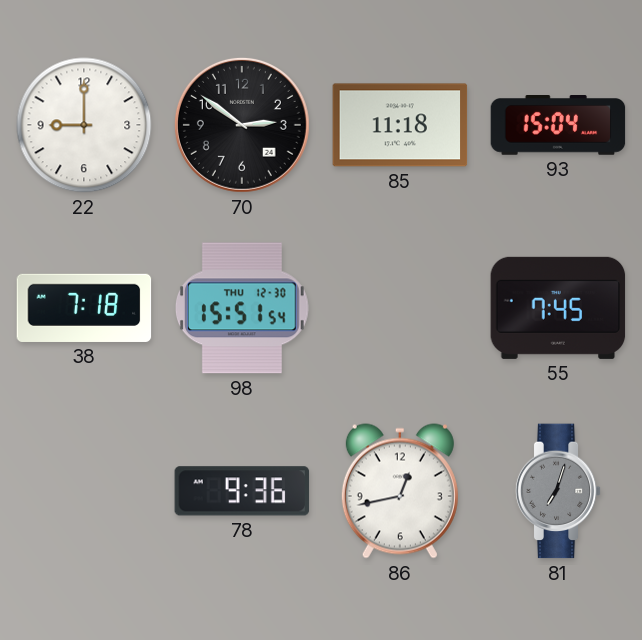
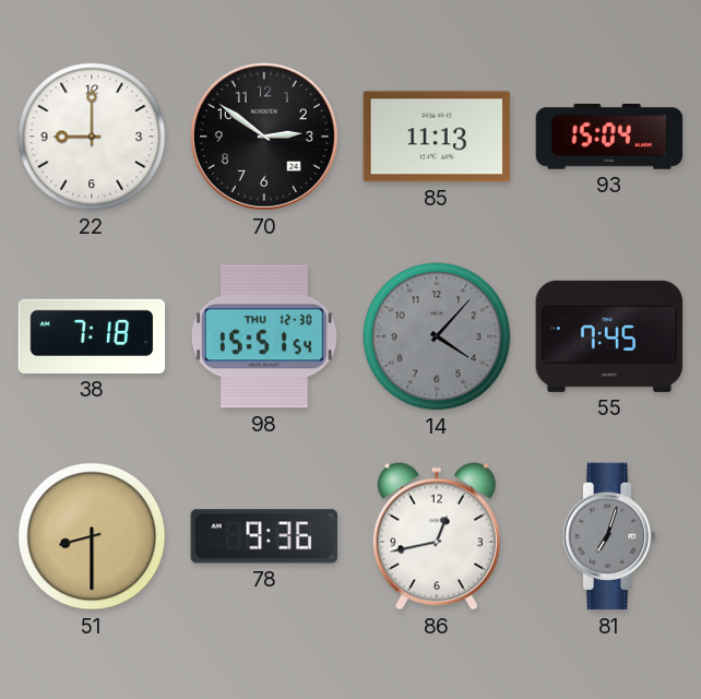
85: 11:18 -> 11:13 (437, 137)
14: none -> 4:07 (437, 336)
51: none -> 8:30 (92, 536)
